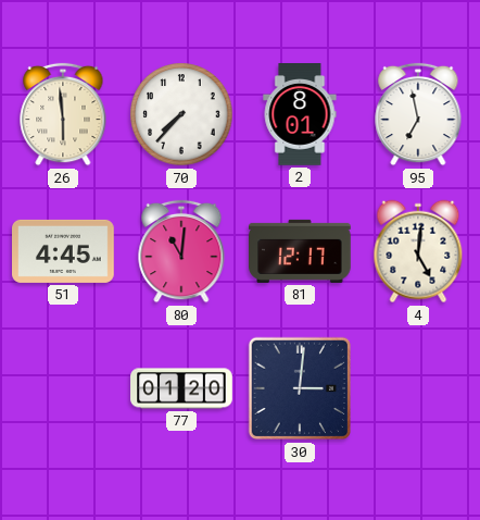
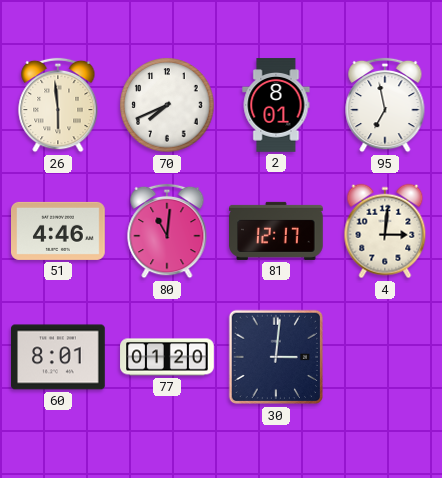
70: 7:37 -> 7:41 (167, 105)
51: 4:45 -> 4:46 (59, 231)
4: 5:01 -> 3:01 (385, 231)
60: none -> 8:01 (59, 357)
